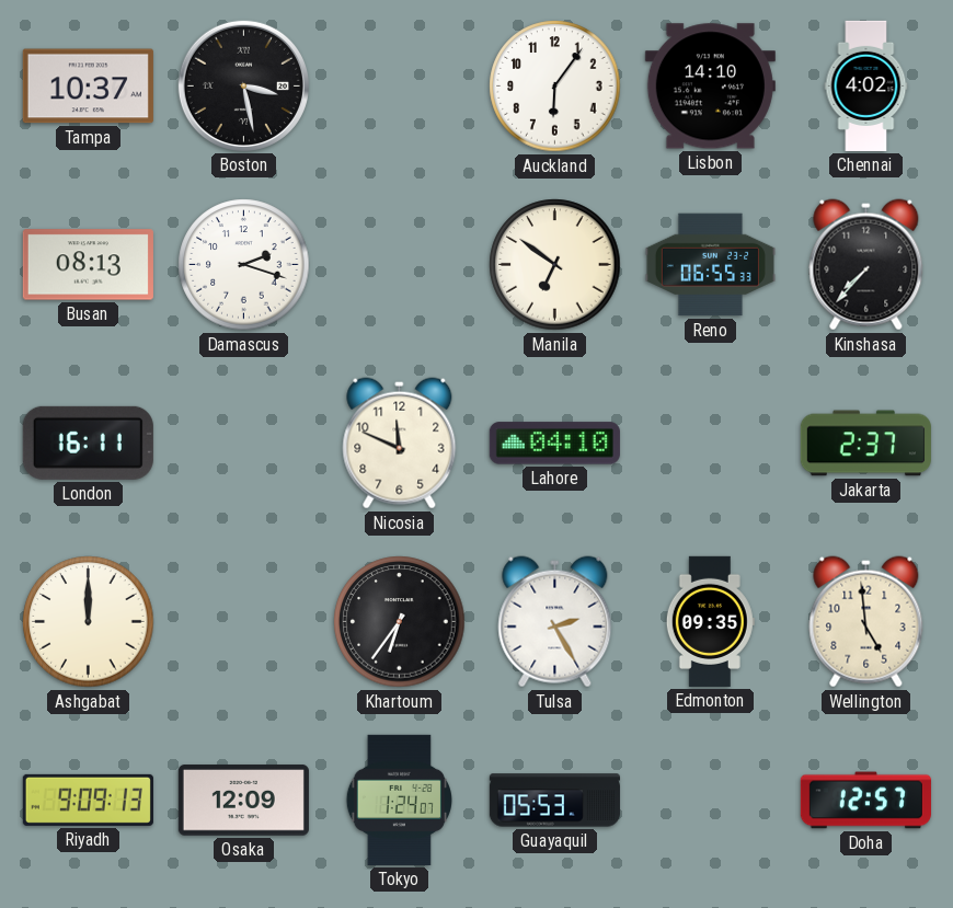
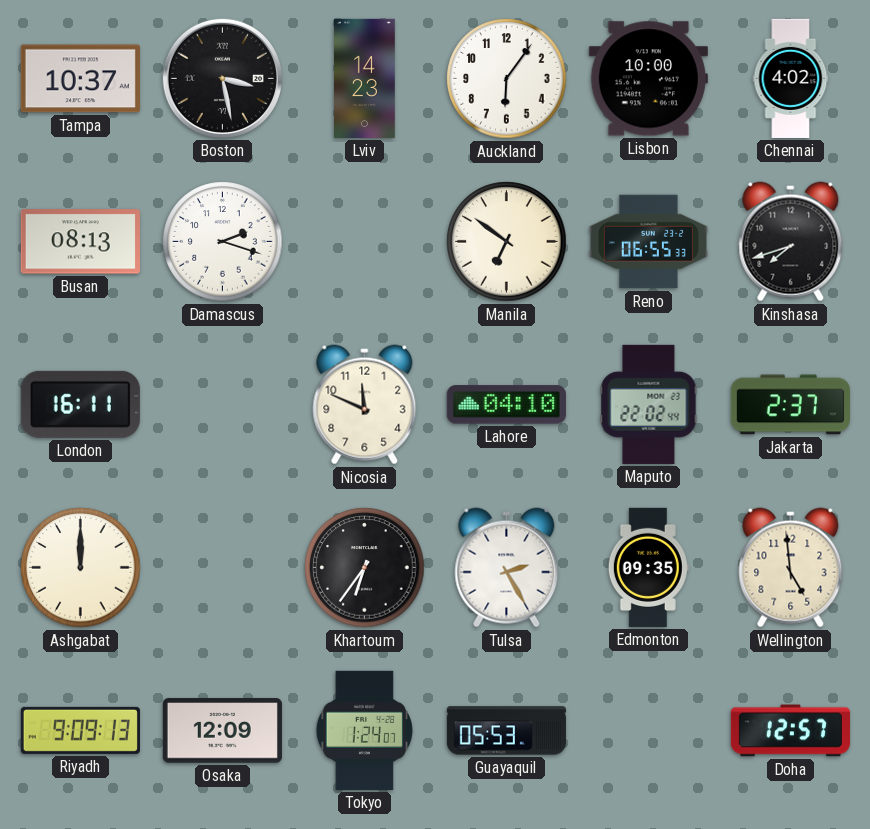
Lviv: none -> 14:23 (365, 78)
Lisbon: 14:10 -> 10:00 (648, 79)
Kinshasa: 7:37 -> 7:42 (791, 242)
Maputo: none -> 22:02 (649, 404)
